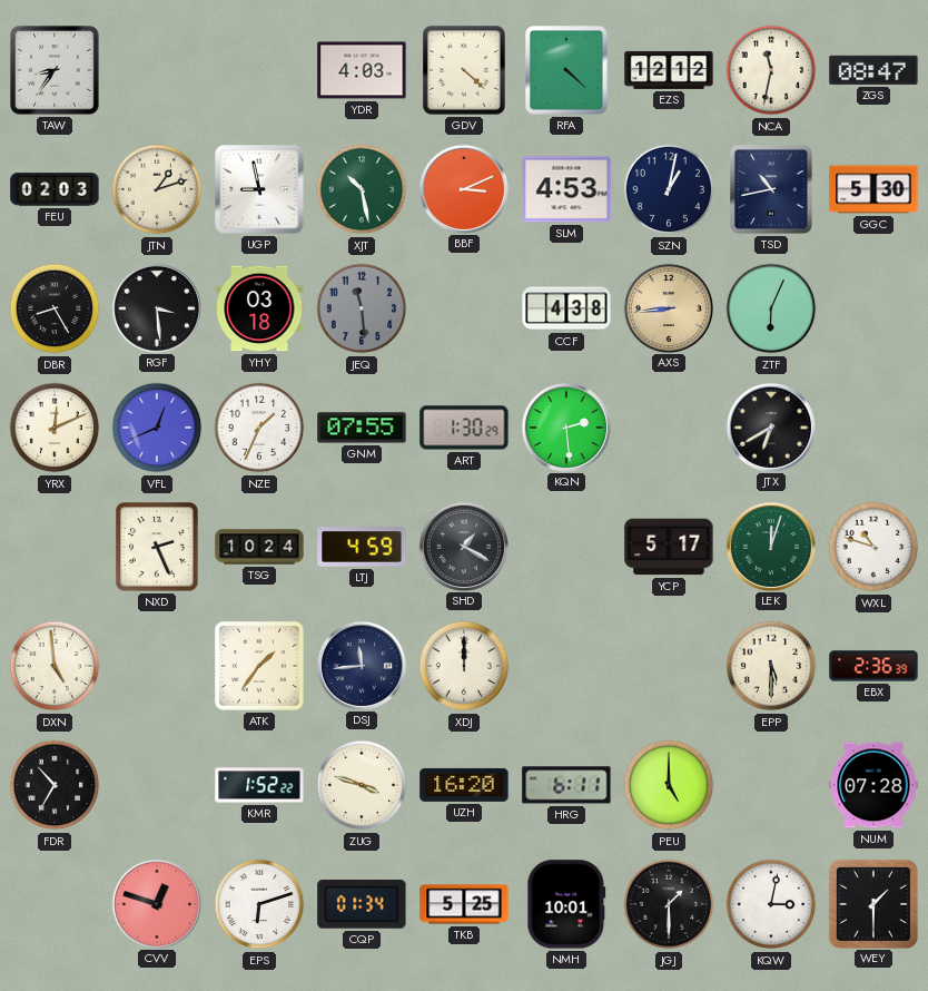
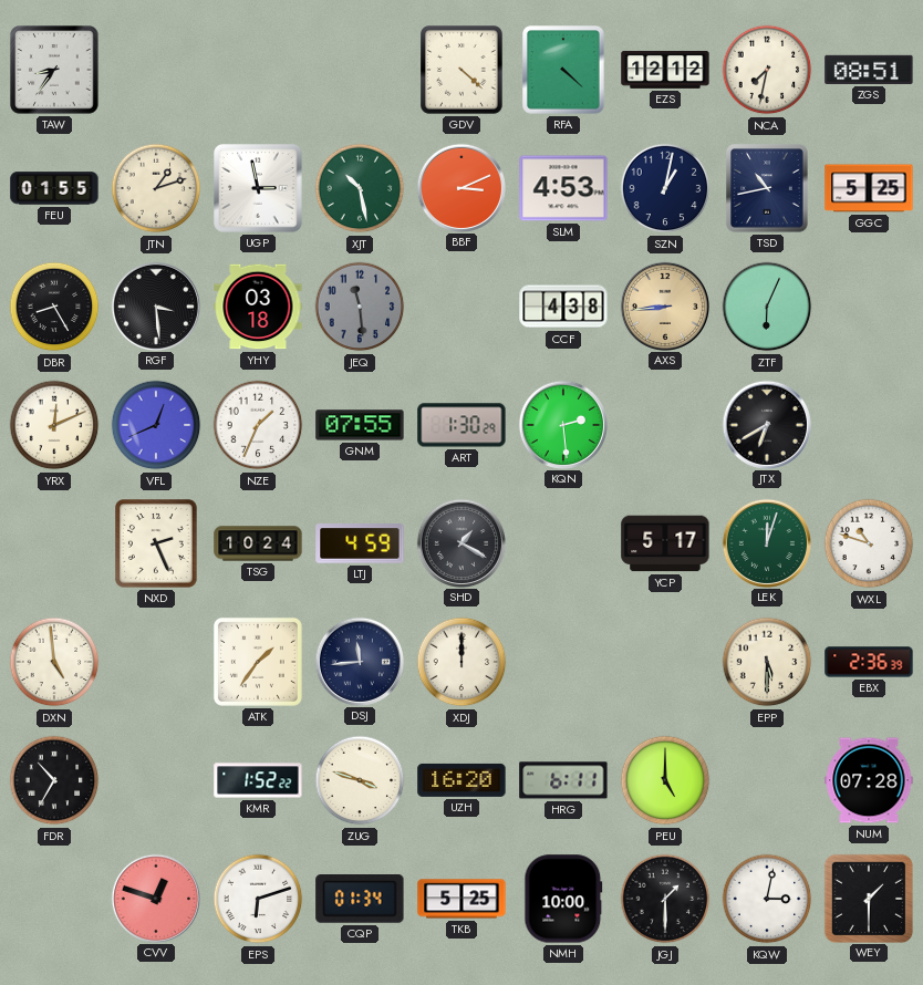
YDR: 4:03 -> none (362, 70)
NCA: 11:32 -> 7:32 (767, 70)
ZGS: 08:47 -> 08:51 (869, 70)
FEU: 02:03 -> 01:55 (54, 188)
UGP: 8:58 -> 2:58 (258, 188)
GGC: 5:30 -> 5:25 (869, 188)
NMH: 10:01 -> 10:00 (563, 899)
